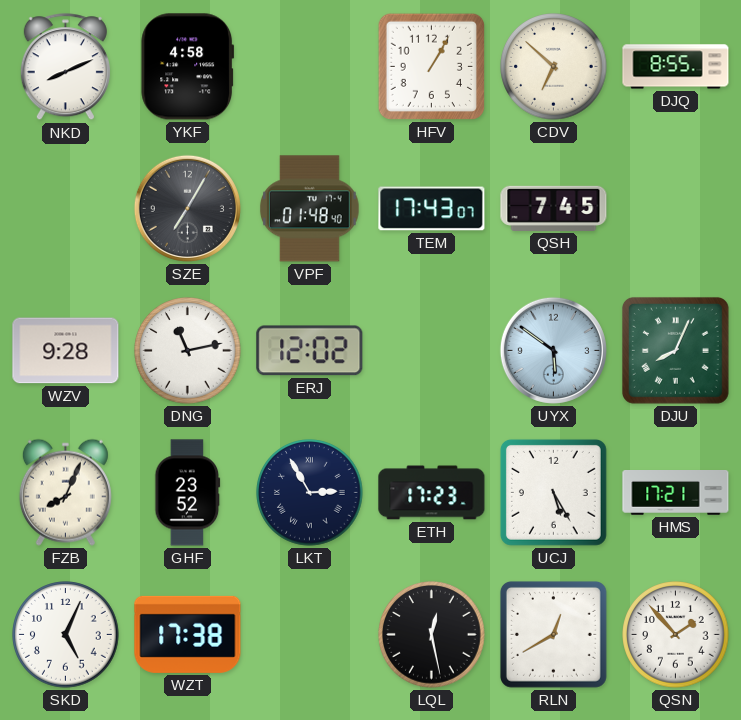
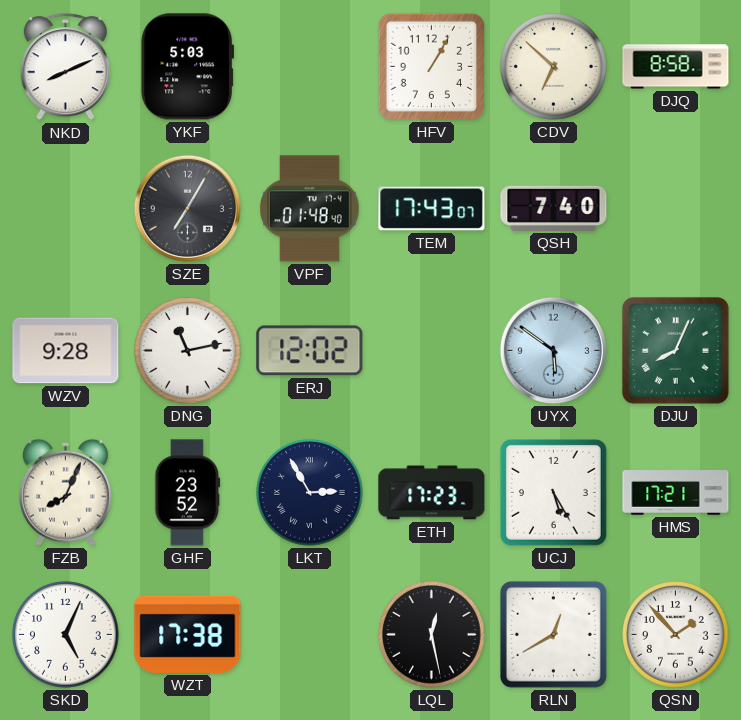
YKF: 4:58 -> 5:03 (188, 67)
DJQ: 8:55 -> 8:58 (676, 67)
QSH: 7:45 -> 7:40 (554, 208)
